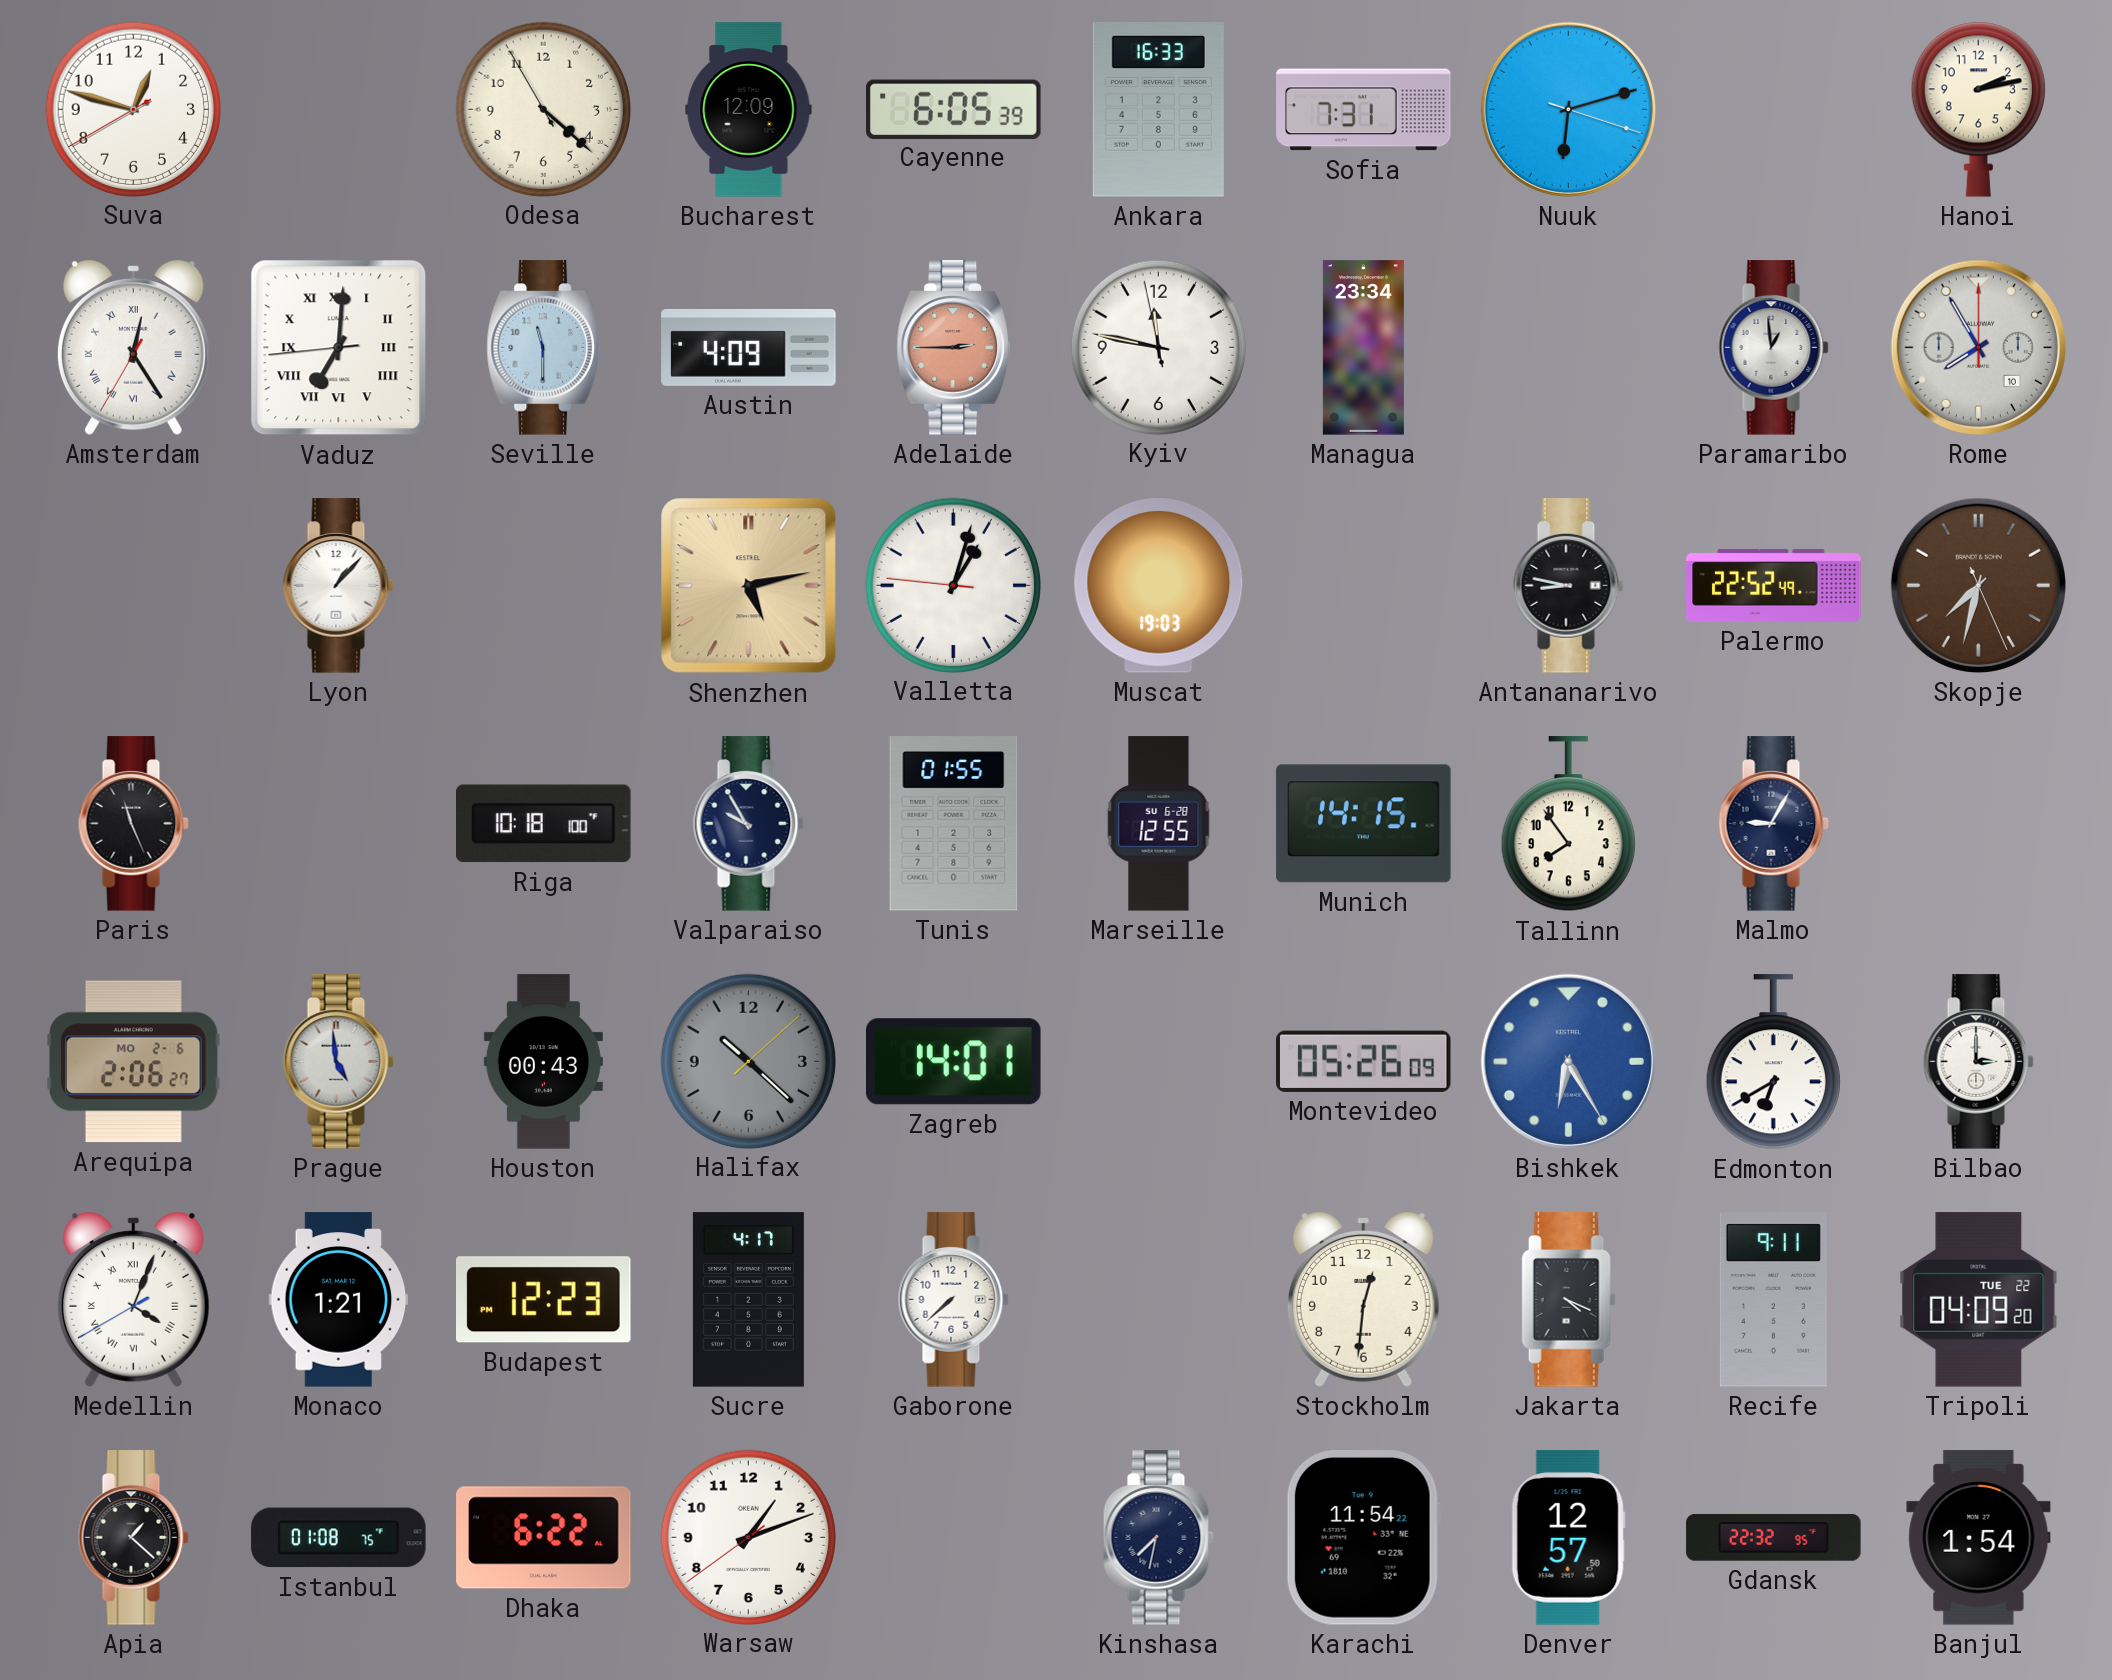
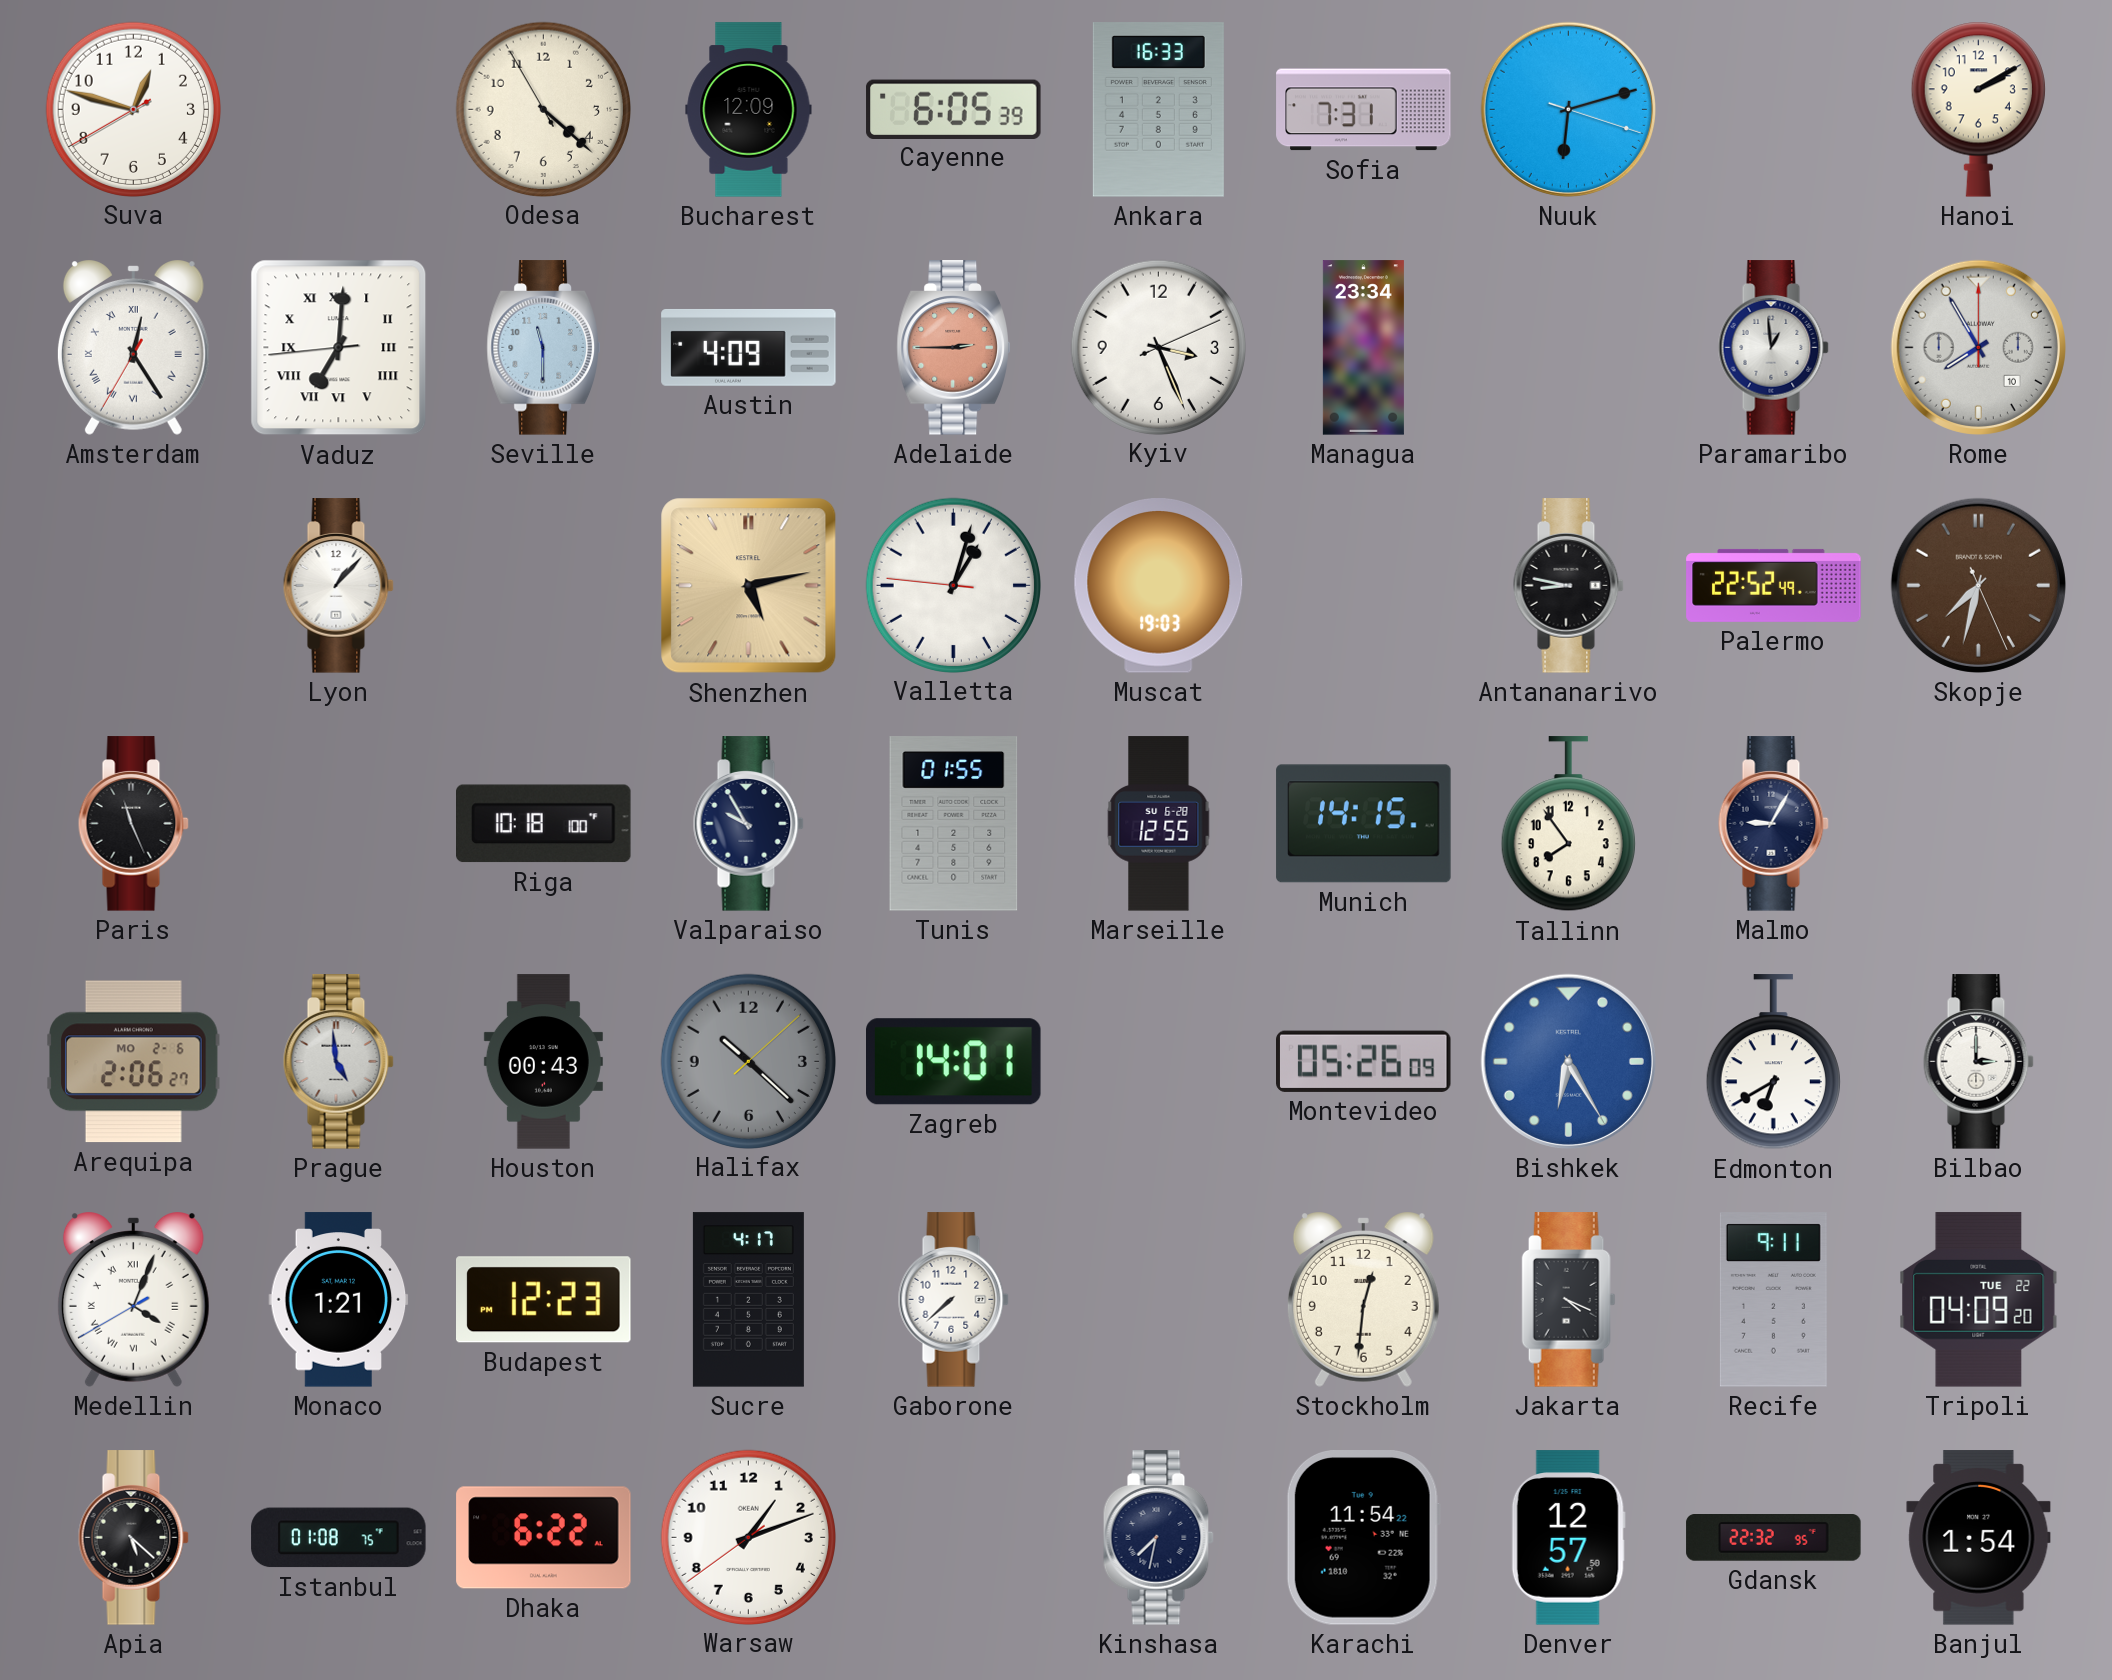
Hanoi: 2:13 -> 2:10 (1978, 109)
Kyiv: 11:46 -> 3:26 (1158, 347)
Apia: 1:22 -> 5:22 (133, 1538)
